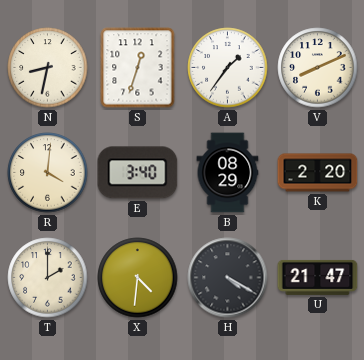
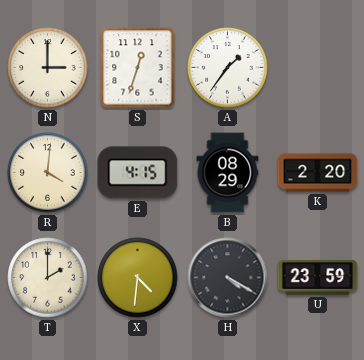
N: 8:32 -> 3:00 (48, 68)
V: 8:11 -> none (318, 68)
E: 3:40 -> 4:15 (138, 173)
U: 21:47 -> 23:59 (318, 277)
